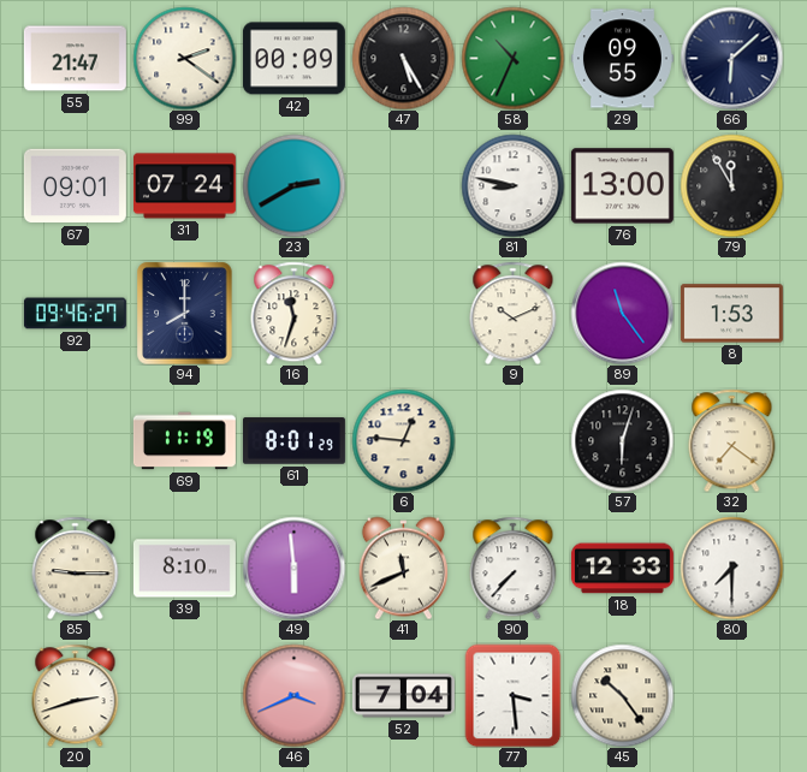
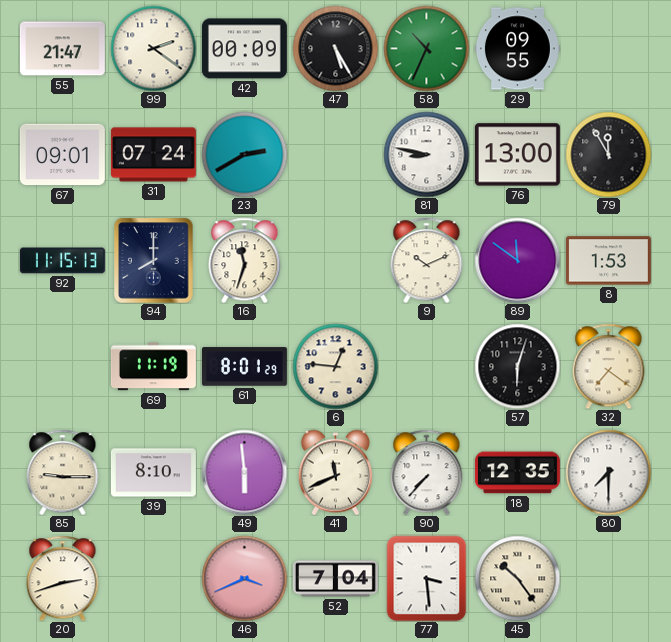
66: 6:08 -> none (731, 58)
92: 09:46 -> 11:15 (62, 261)
89: 11:24 -> 11:51 (517, 260)
18: 12:33 -> 12:35 (517, 473)
